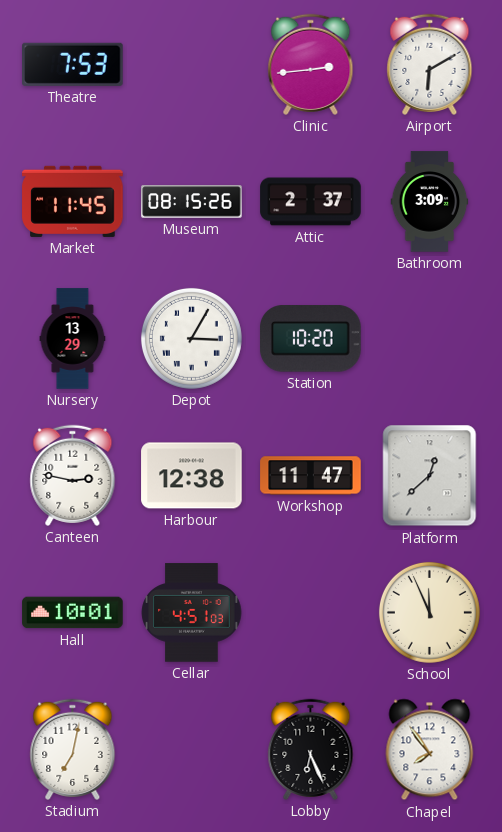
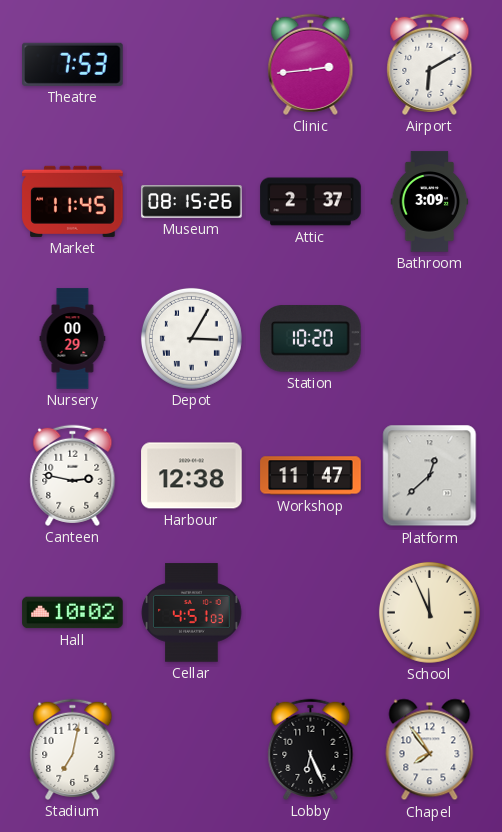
Nursery: 13:29 -> 00:29 (73, 339)
Hall: 10:01 -> 10:02 (73, 613)
